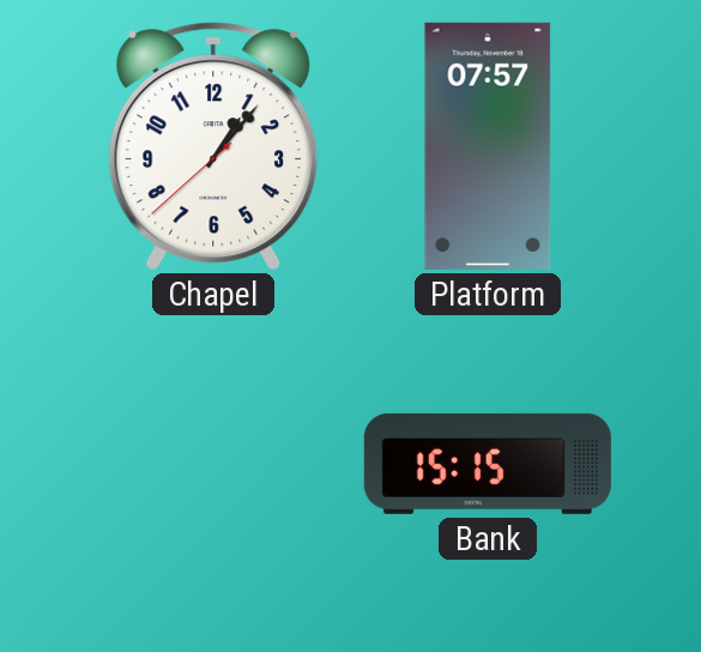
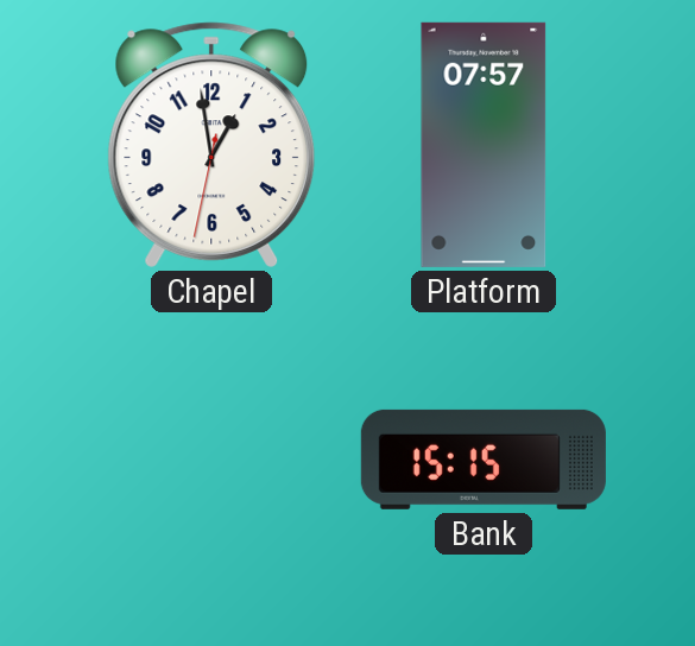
Chapel: 1:06 -> 12:58 (211, 145)
